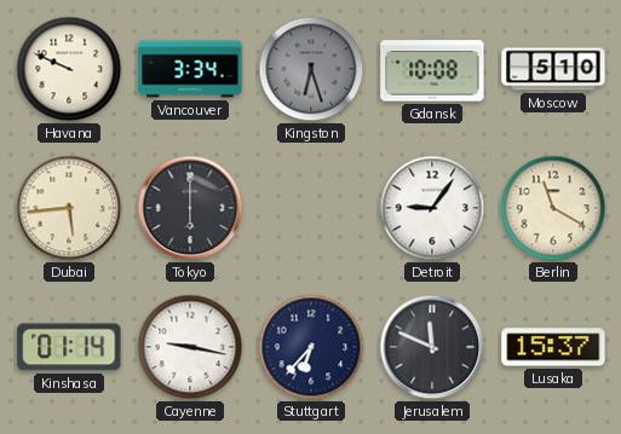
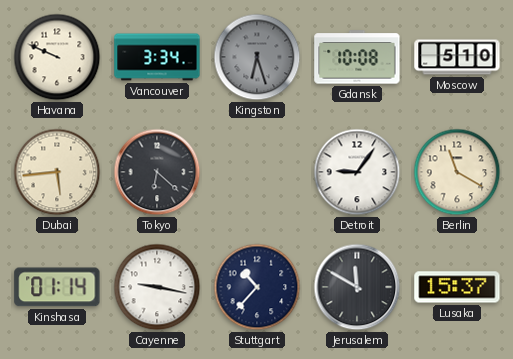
Tokyo: 6:00 -> 6:22 (157, 172)
Stuttgart: 6:37 -> 10:37 (257, 287)
Jerusalem: 11:49 -> 11:50 (357, 287)
